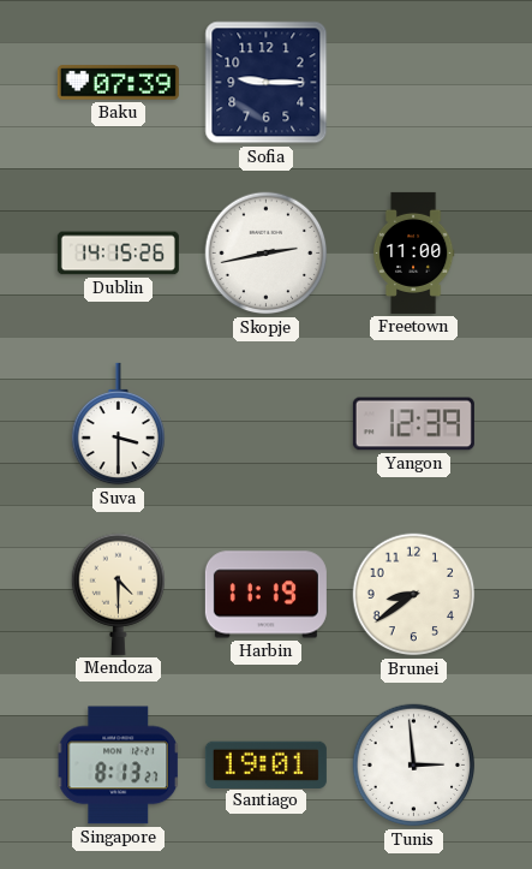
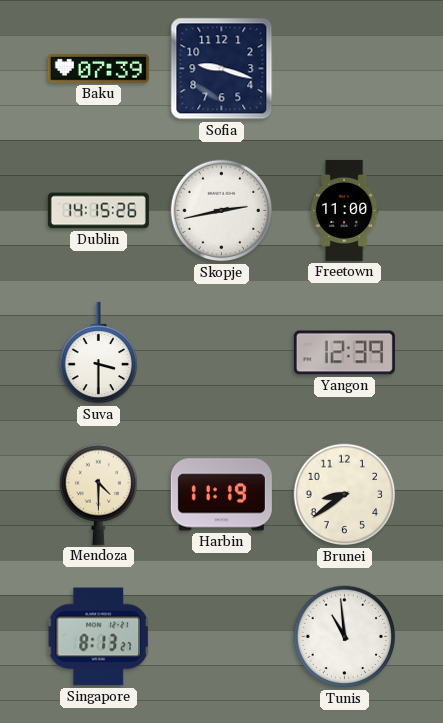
Sofia: 9:15 -> 9:18 (222, 69)
Santiago: 19:01 -> none (265, 764)
Tunis: 2:59 -> 10:59 (345, 637)
